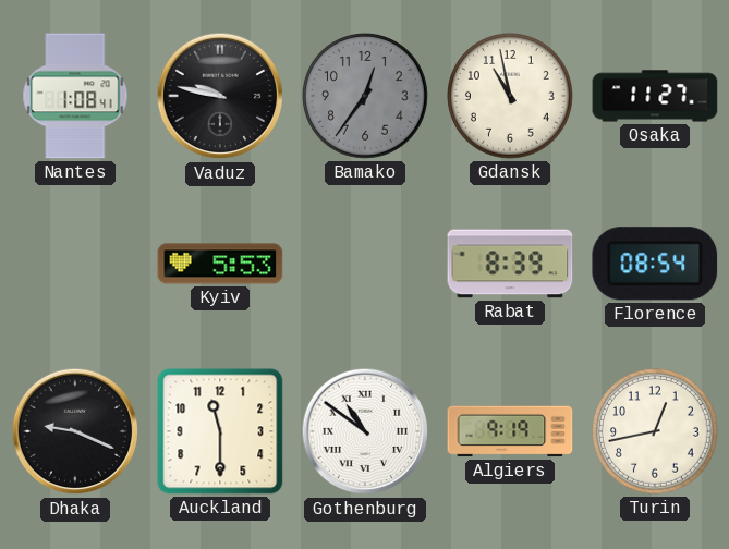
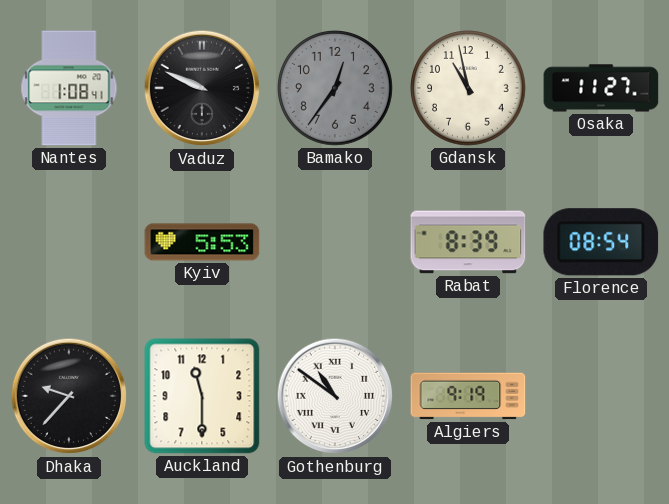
Vaduz: 9:47 -> 9:49 (202, 88)
Dhaka: 9:19 -> 9:37 (69, 396)
Turin: 12:43 -> none (656, 432)
